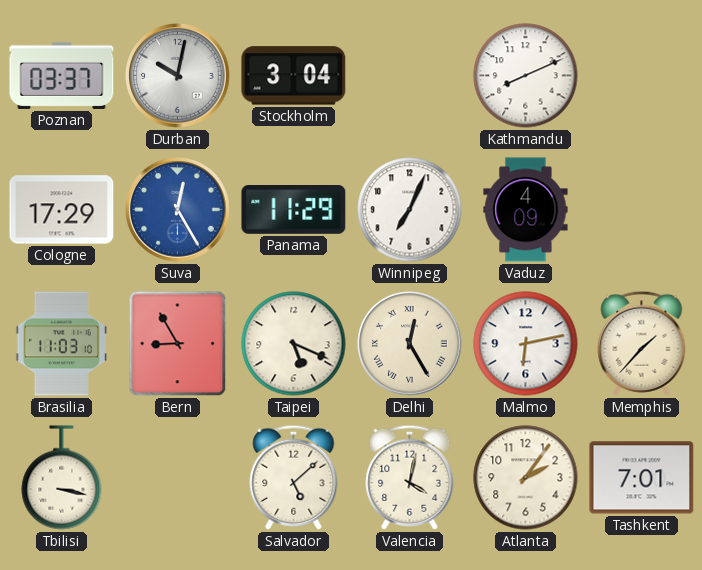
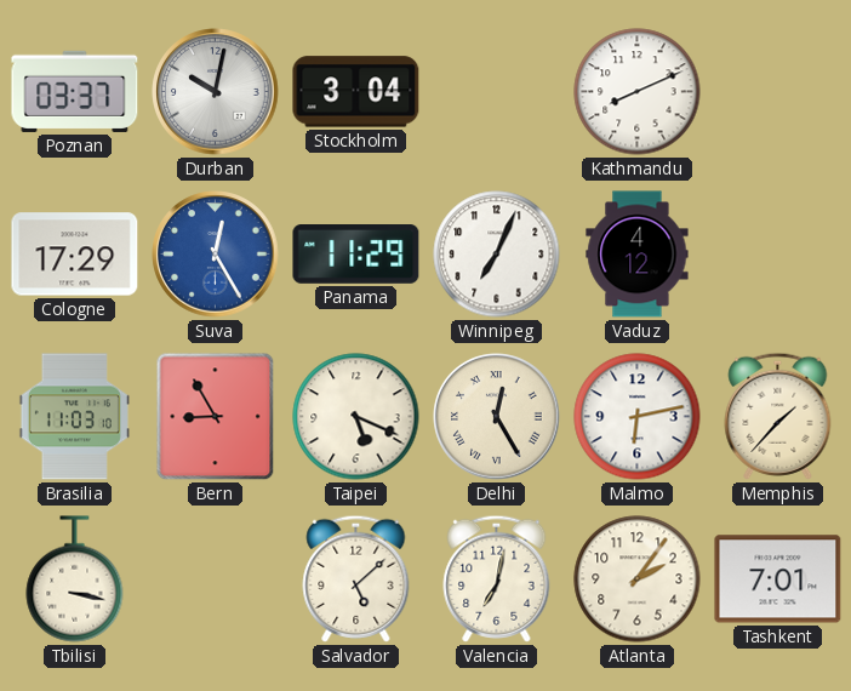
Vaduz: 4:09 -> 4:12 (638, 255)
Valencia: 4:02 -> 7:02 (497, 578)
